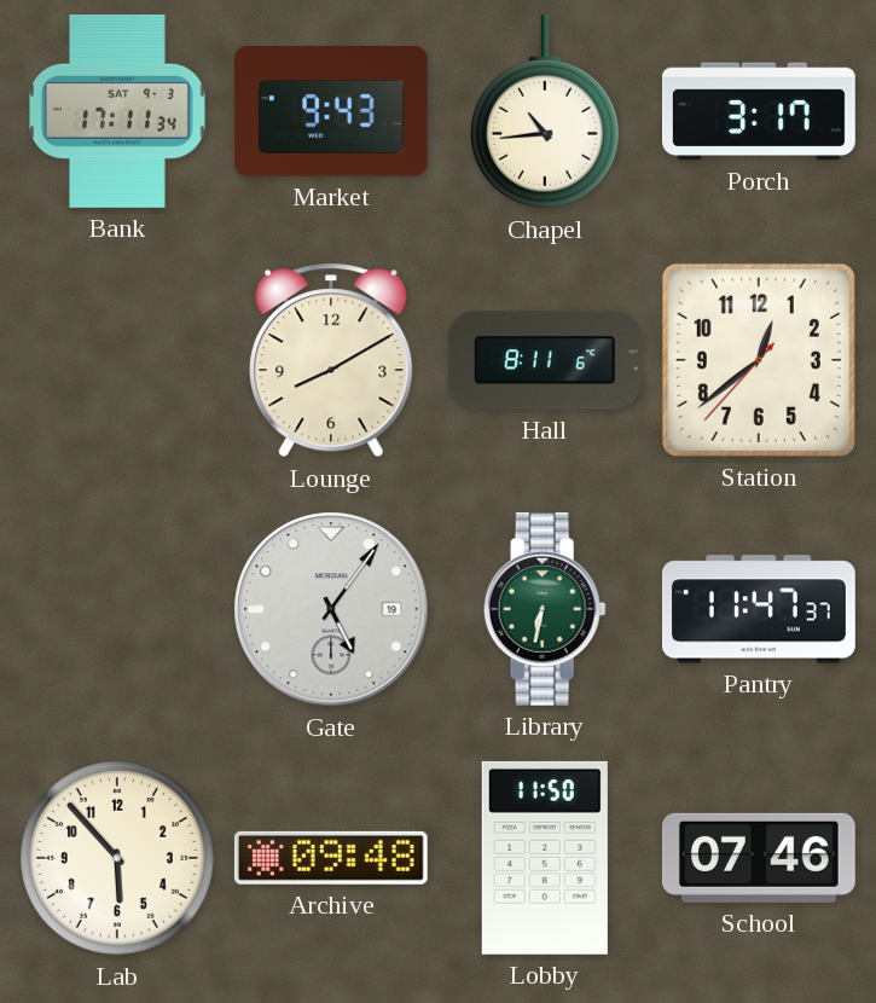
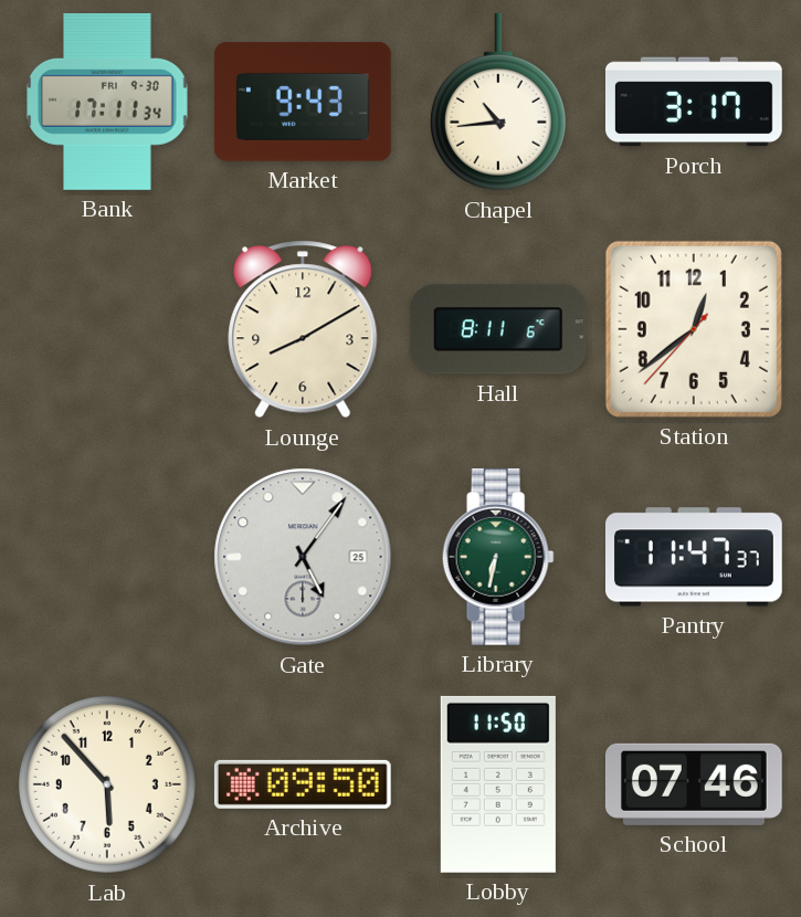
Bank date: SAT 9-3 -> FRI 9-30 (107, 102)
Gate date: 19 -> 25 (303, 557)
Archive: 09:48 -> 09:50 (303, 784)
